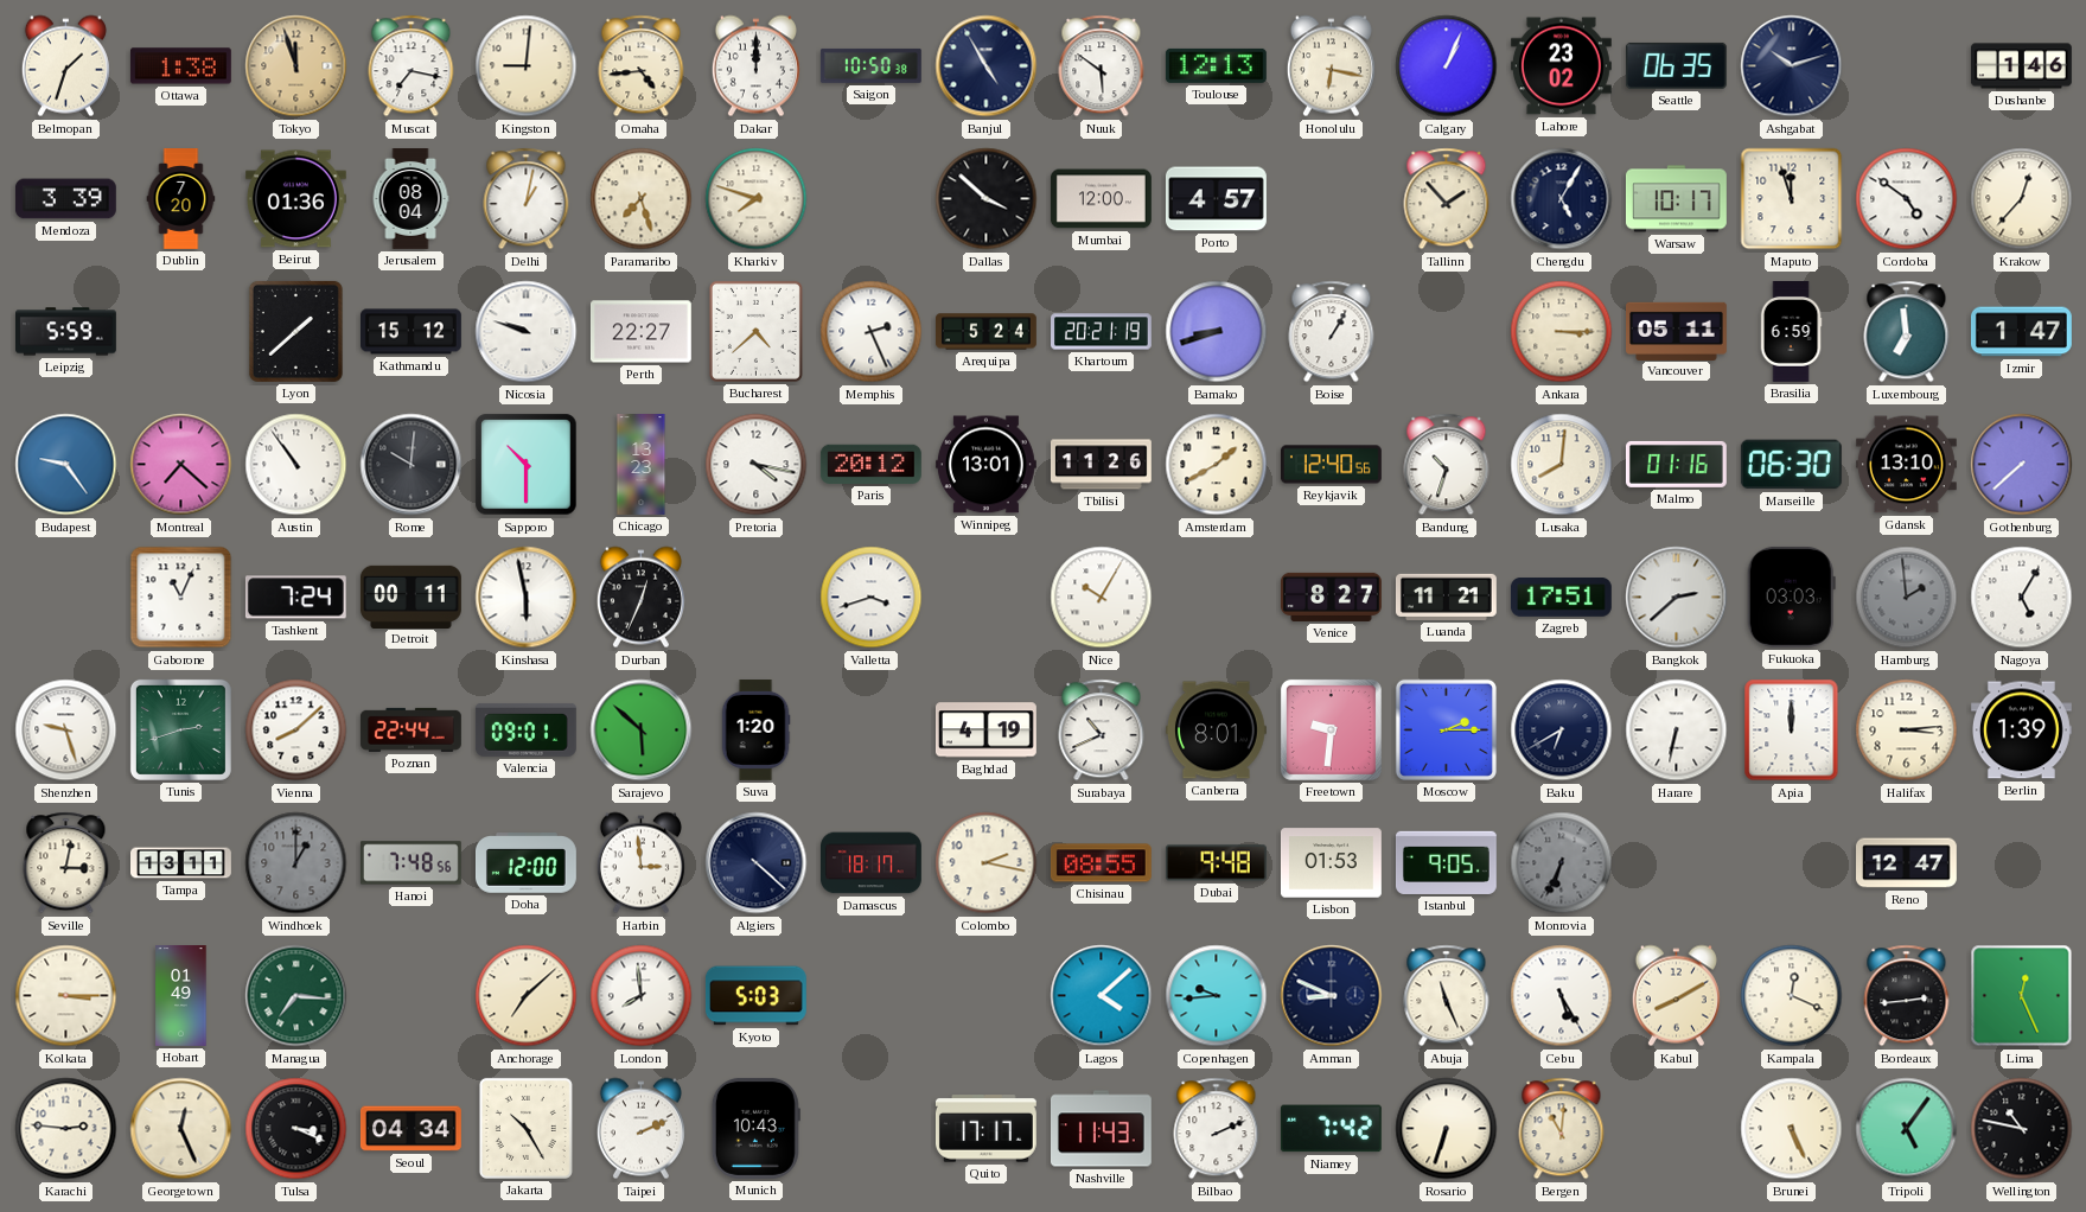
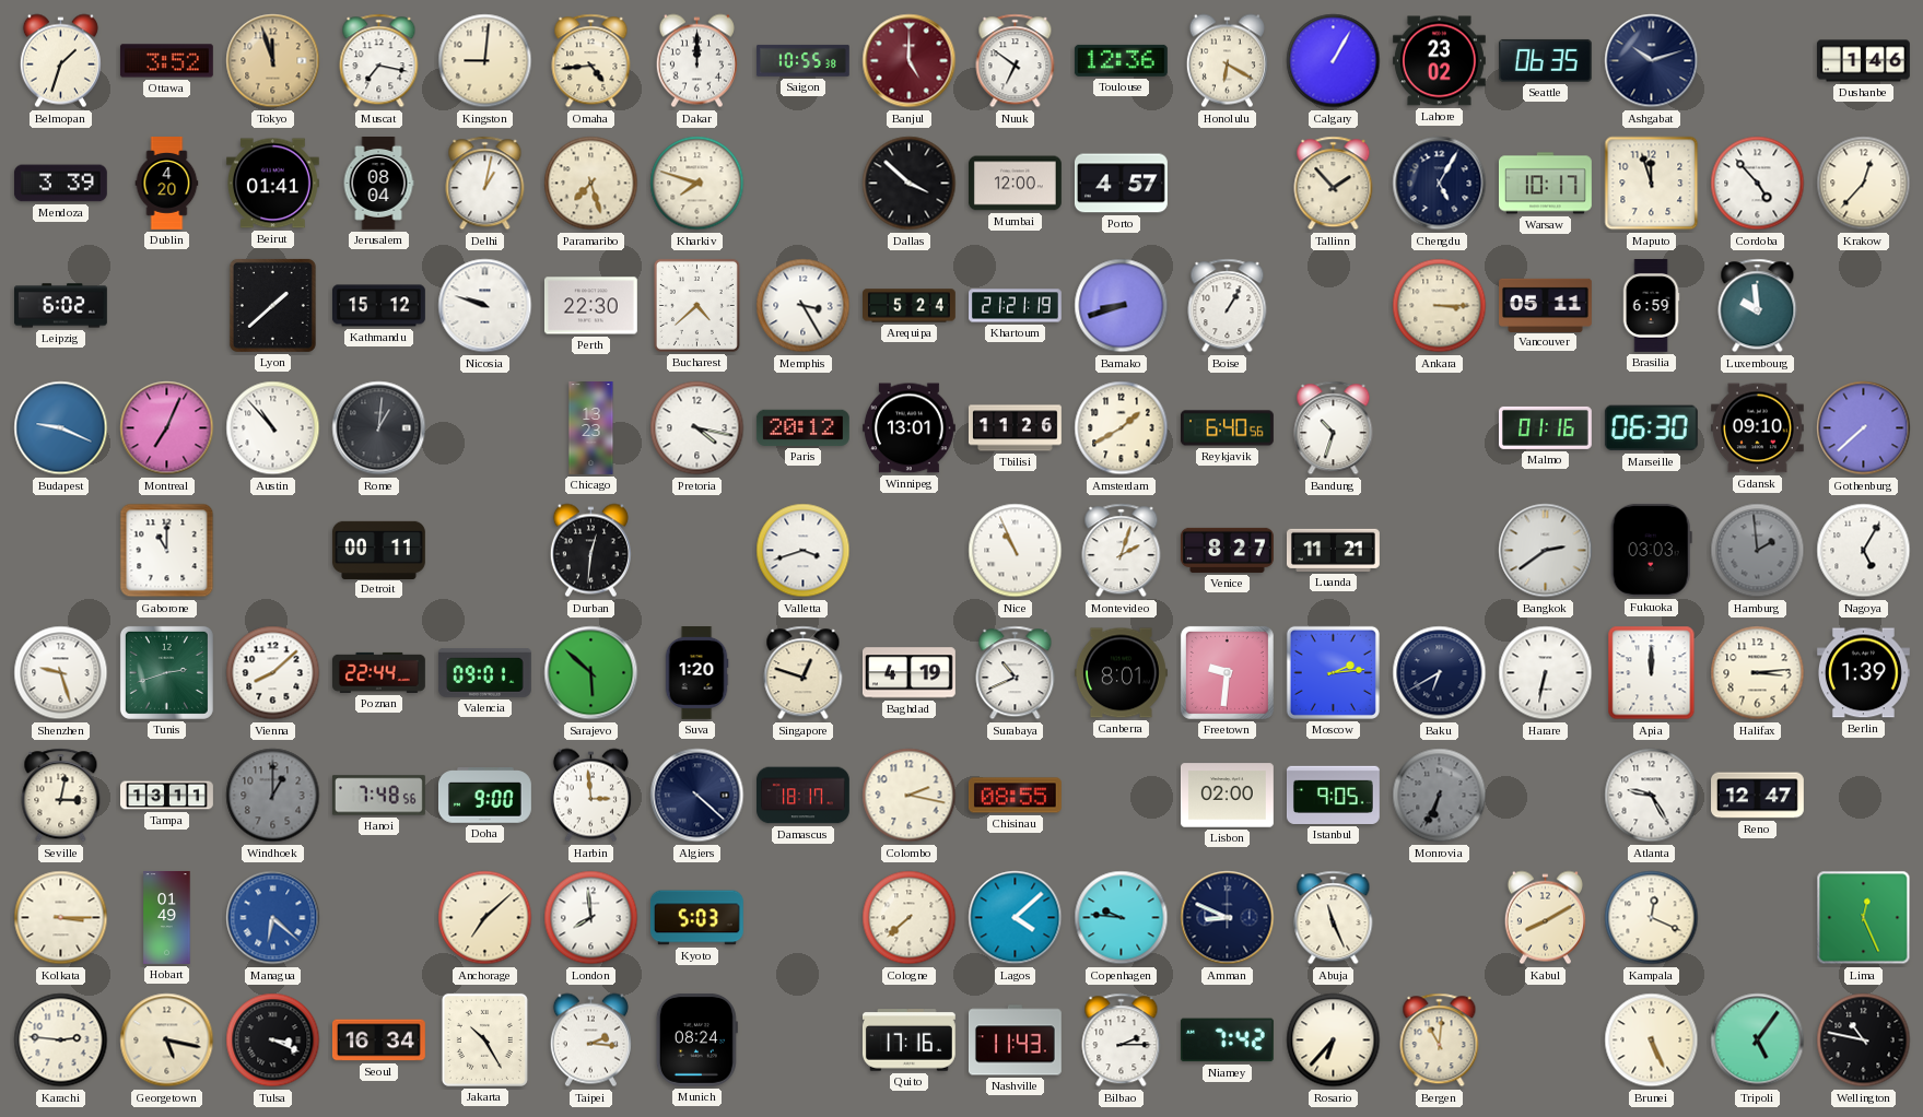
Ottawa: 1:38 -> 3:52 (166, 61)
Saigon: 10:50 -> 10:55 (802, 60)
Banjul: 4:55 -> 5:00 (910, 61)
Banjul dial: navy -> burgundy (910, 61)
Nuuk: 5:51 -> 6:51 (1016, 61)
Toulouse: 12:13 -> 12:36 (1121, 60)
Honolulu: 6:17 -> 6:20 (1227, 61)
Calgary: 1:04 -> 1:05 (1334, 61)
Dublin: 7:20 -> 4:20 (167, 184)
Beirut: 01:36 -> 01:41 (272, 184)
Cordoba: 4:51 -> 4:53 (1758, 184)
Leipzig: 5:59 -> 6:02 (61, 306)
Perth: 22:27 -> 22:30 (590, 306)
Memphis: 2:26 -> 3:25 (804, 306)
Khartoum: 20:21 -> 21:21 (1016, 306)
Luxembourg: 6:59 -> 9:59 (1758, 306)
Izmir: 1:47 -> none (2022, 332)
Budapest: 9:24 -> 9:19 (61, 428)
Montreal: 7:22 -> 7:04 (167, 428)
Austin: 10:54 -> 10:53 (273, 428)
Rome: 10:01 -> 1:01 (379, 428)
Sapporo: 10:30 -> none (527, 465)
Reykjavik: 12:40 -> 6:40 (1227, 428)
Lusaka: 8:01 -> none (1562, 465)
Gdansk: 13:10 -> 09:10 (1757, 428)
Gaborone: 11:04 -> 11:00 (167, 551)
Tashkent: 7:24 -> none (295, 598)
Kinshasa: 5:58 -> none (527, 598)
Durban: 12:34 -> 12:31 (590, 551)
Nice: 10:05 -> 10:56 (1016, 551)
Montevideo: none -> 2:03 (1122, 551)
Zagreb: 17:51 -> none (1561, 598)
Bangkok: 2:38 -> 2:39 (1546, 551)
Singapore: none -> 12:48 (804, 673)
Moscow: 2:15 -> 2:14 (1333, 672)
Doha: 12:00 -> 9:00 (484, 796)
Dubai: 9:48 -> none (1216, 863)
Lisbon: 01:53 -> 02:00 (1227, 796)
Atlanta: none -> 9:25 (1652, 796)
Managua: 7:16 -> 6:22 (273, 918)
Managua dial: green -> blue (273, 918)
Cologne: none -> 7:38 (910, 918)
Copenhagen: 9:44 -> 9:46 (1122, 918)
Cebu: 5:25 -> none (1562, 996)
Bordeaux: 2:44 -> none (1907, 996)
Georgetown: 12:26 -> 5:17 (167, 1040)
Seoul: 04:34 -> 16:34 (378, 1040)
Taipei: 2:11 -> 2:16 (590, 1040)
Munich: 10:43 -> 08:24 (696, 1039)
Quito: 17:17 -> 17:16 (908, 1040)
Bilbao: 2:11 -> 2:15 (1122, 1040)
Rosario: 6:33 -> 6:37 (1334, 1040)
